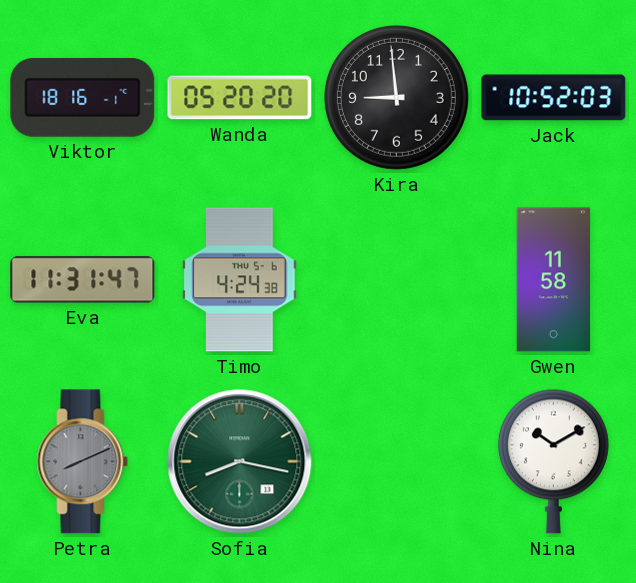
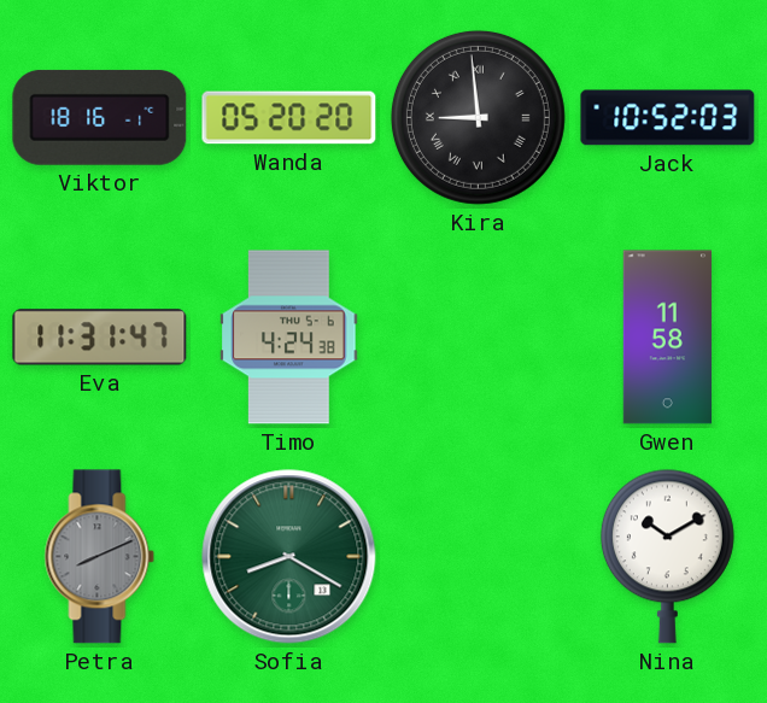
Kira numerals: Arabic -> Roman (478, 117)
Sofia: 8:17 -> 8:20 (289, 557)
